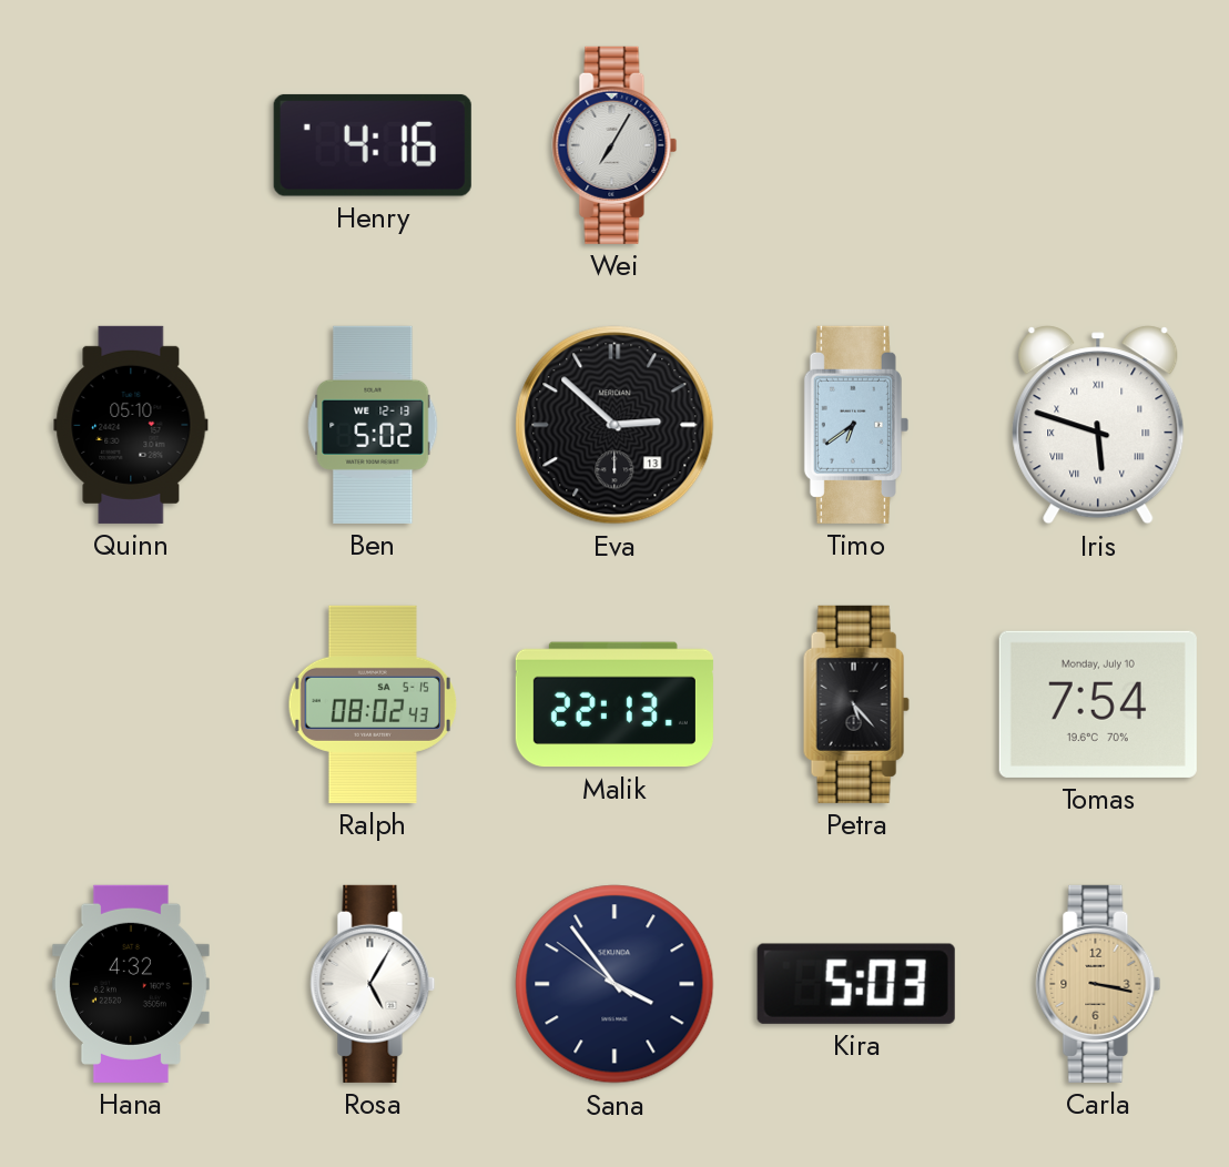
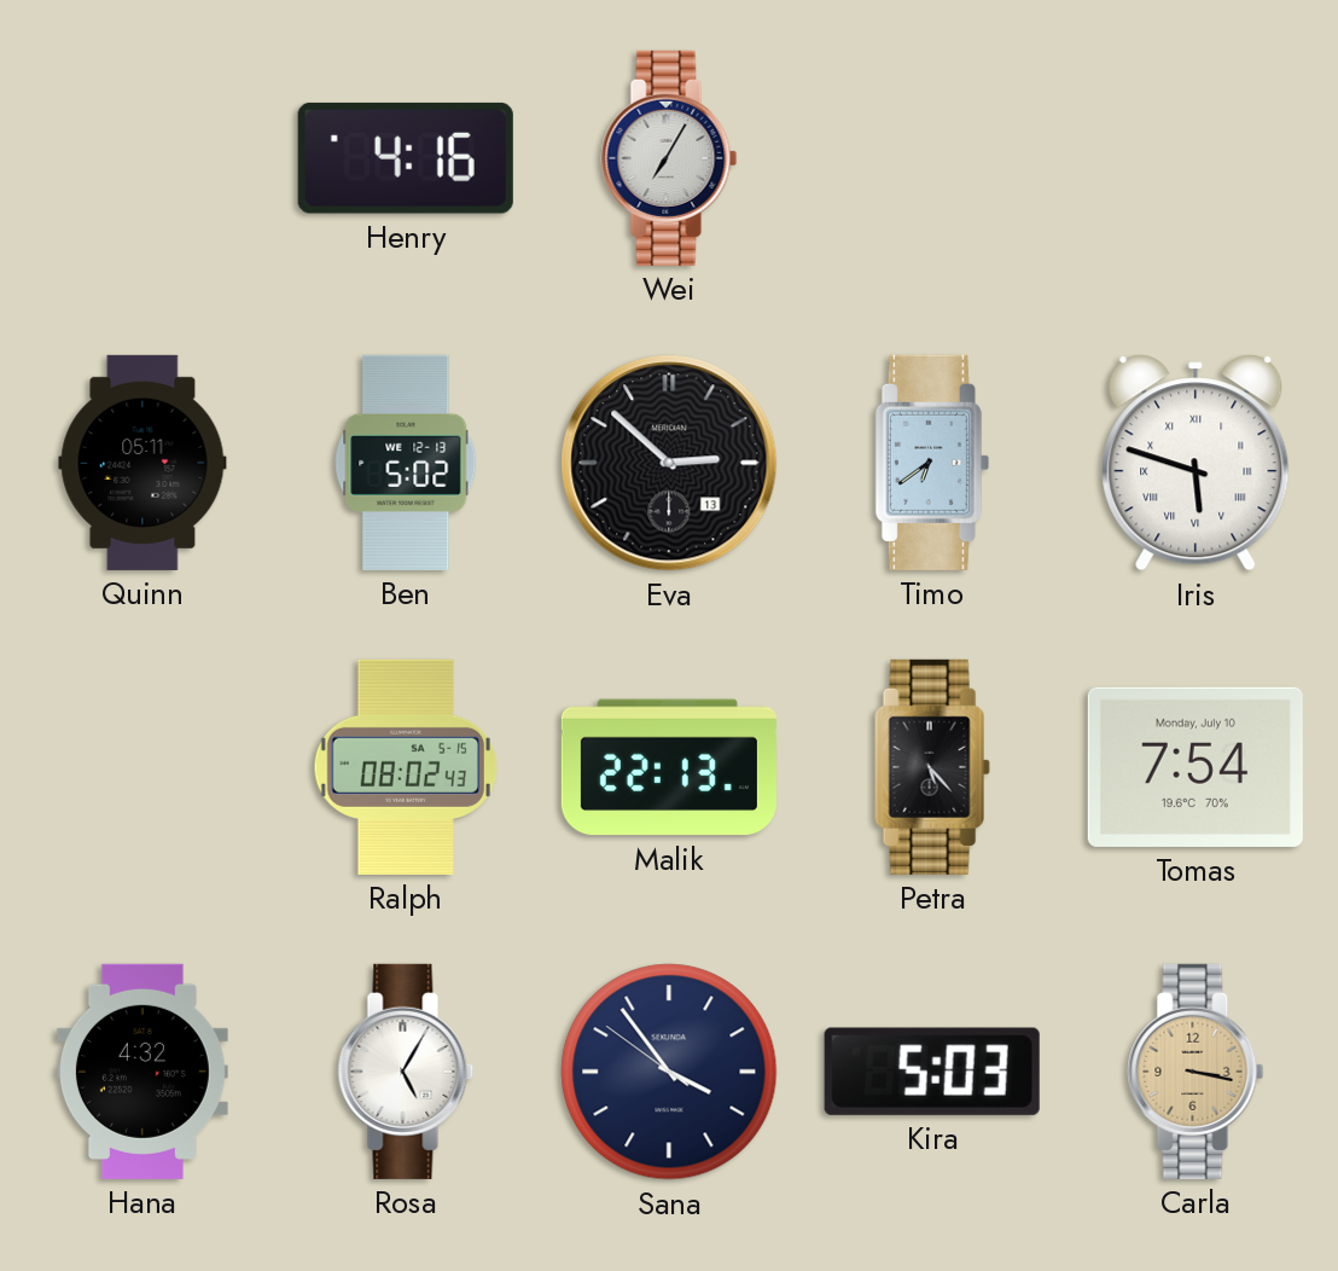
Quinn: 05:10 -> 05:11 (142, 463)
